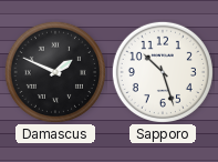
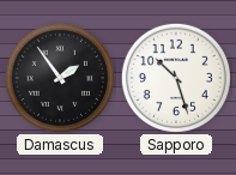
Damascus: 1:49 -> 1:54 (60, 78)
